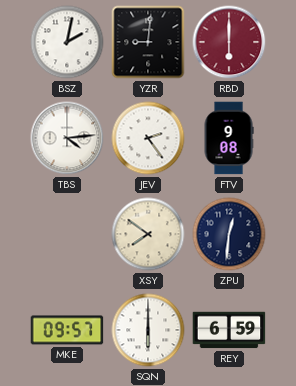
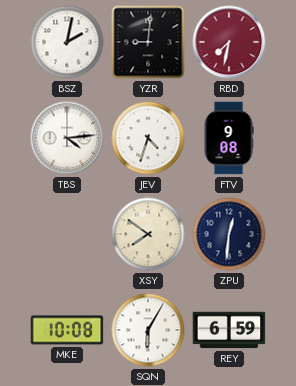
RBD: 6:00 -> 7:32 (229, 42)
JEV: 2:24 -> 4:33 (148, 138)
MKE: 09:57 -> 10:08 (67, 330)
SQN: 6:00 -> 6:05 (148, 330)
